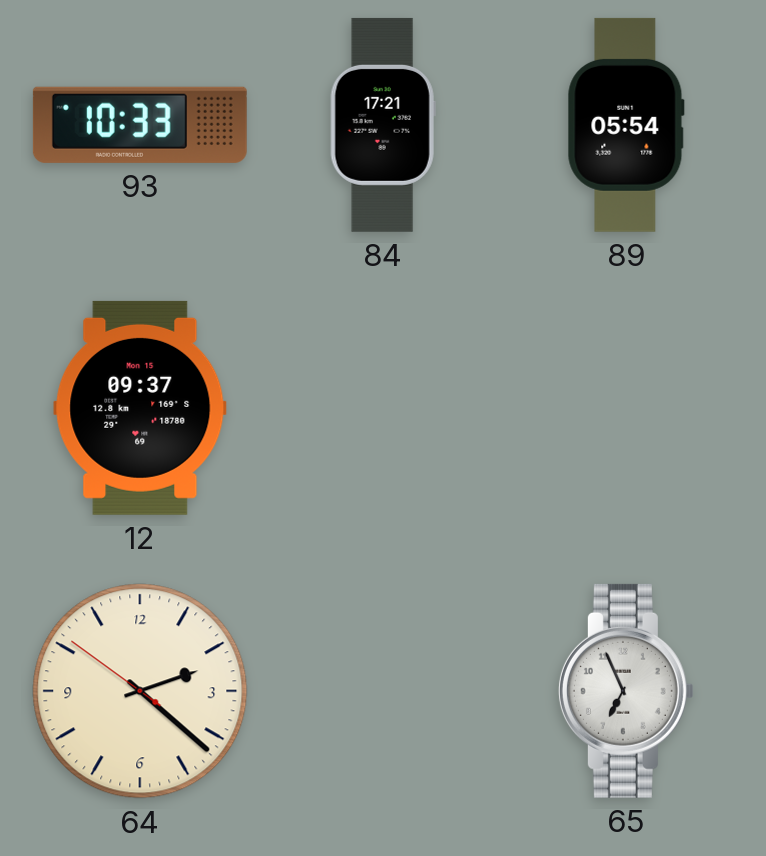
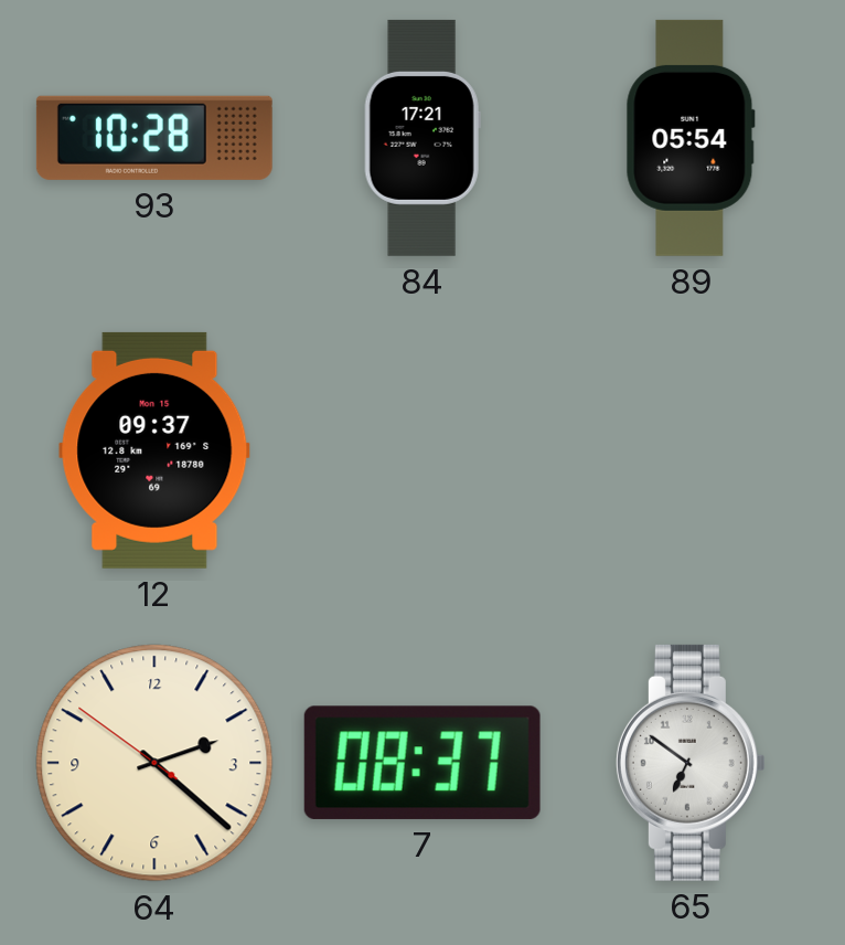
93: 10:33 -> 10:28 (154, 138)
7: none -> 08:37 (422, 763)
65: 6:56 -> 6:51 (691, 763)
